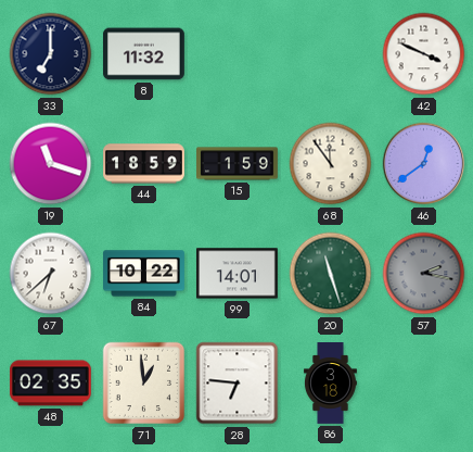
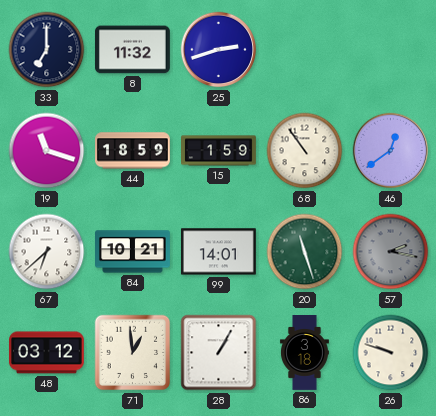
25: none -> 2:42 (219, 50)
42: 3:49 -> none (424, 54)
68: 11:54 -> 10:54 (305, 151)
84: 10:22 -> 10:21 (133, 252)
48: 02:35 -> 03:12 (46, 353)
28: 6:46 -> 1:05 (219, 353)
26: none -> 9:48 (391, 353)
